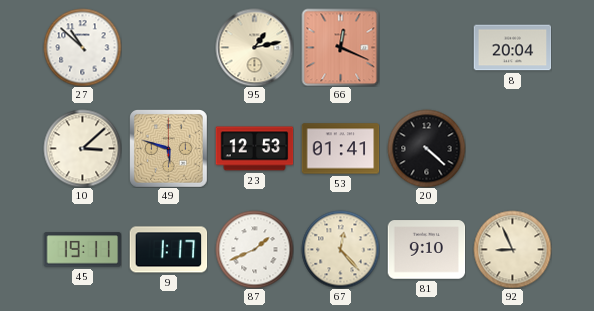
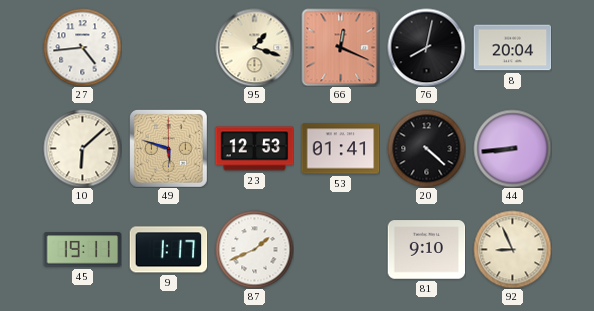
27: 10:52 -> 4:44 (82, 47)
95: 1:13 -> 1:18 (254, 47)
76: none -> 8:02 (426, 47)
10: 3:08 -> 6:08 (82, 148)
44: none -> 8:44 (512, 148)
67: 12:23 -> none (340, 249)
